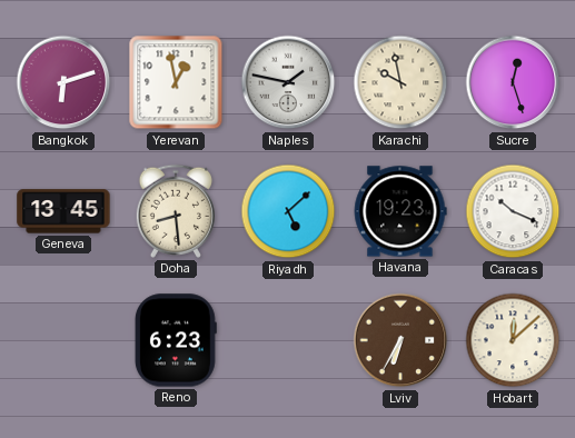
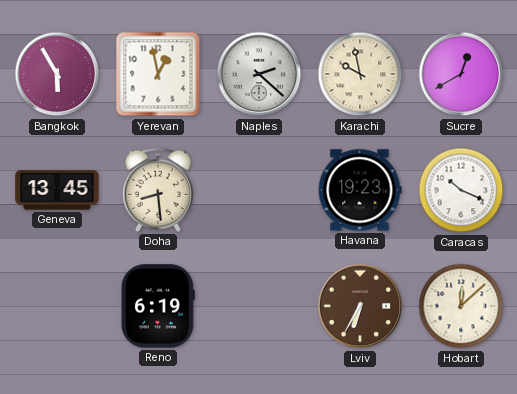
Bangkok: 6:12 -> 5:55 (57, 74)
Naples: 1:47 -> 2:22 (259, 74)
Sucre: 12:27 -> 12:40 (461, 74)
Riyadh: 5:08 -> none (288, 211)
Reno: 6:23 -> 6:19 (158, 306)
